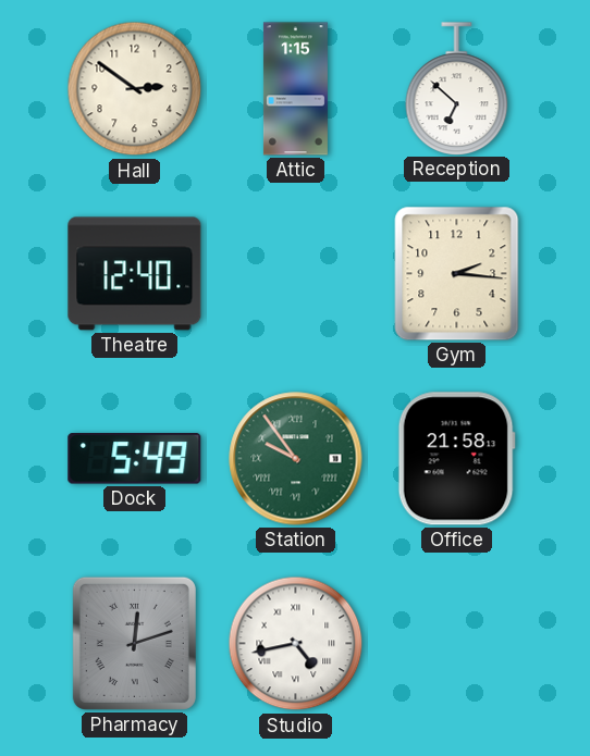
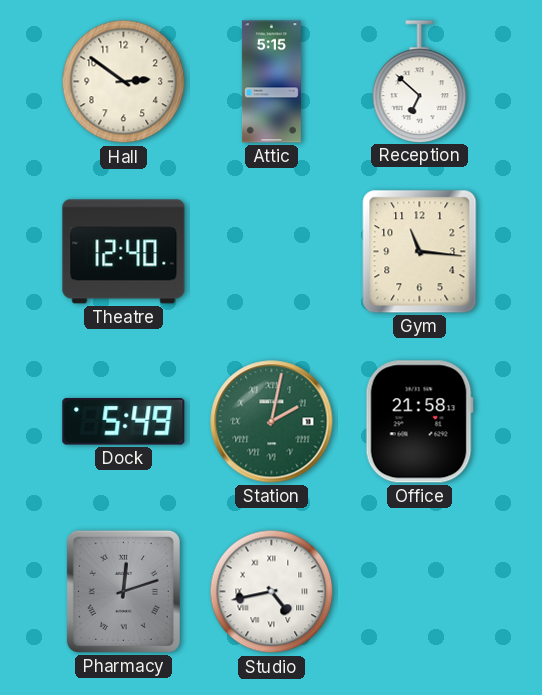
Attic: 1:15 -> 5:15 (271, 82)
Gym: 2:16 -> 11:16 (420, 252)
Station: 9:54 -> 2:02 (272, 422)
